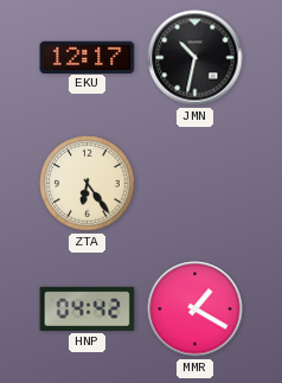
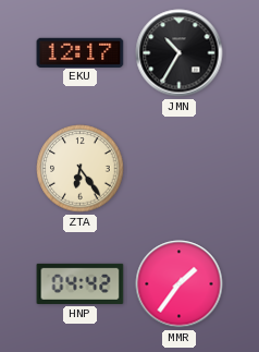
JMN: 10:32 -> 10:35 (180, 53)
MMR: 1:20 -> 1:36 (180, 284)
